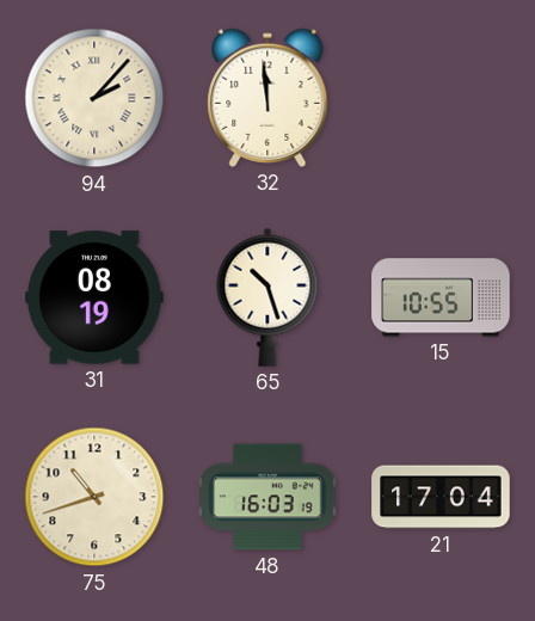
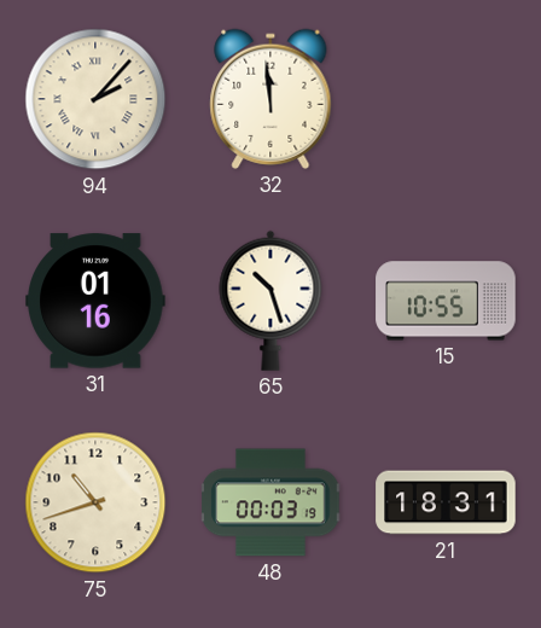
31: 08:19 -> 01:16 (95, 301)
48: 16:03 -> 00:03 (270, 502)
21: 17:04 -> 18:31 (446, 502)
